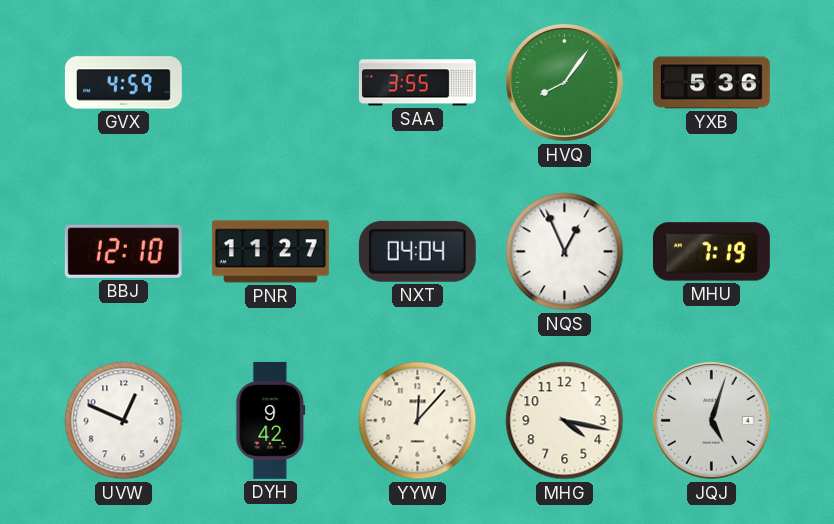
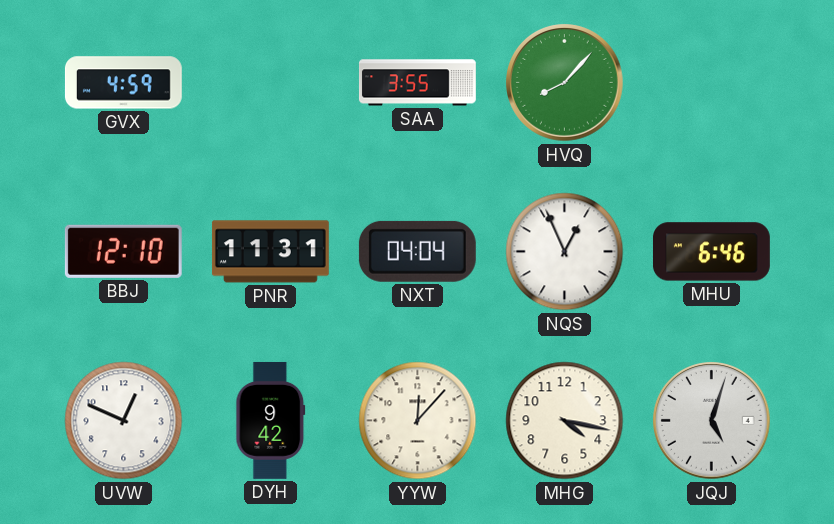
HVQ: 8:06 -> 8:07 (565, 83)
YXB: 5:36 -> none (712, 83)
PNR: 11:27 -> 11:31 (270, 252)
MHU: 7:19 -> 6:46 (711, 252)
